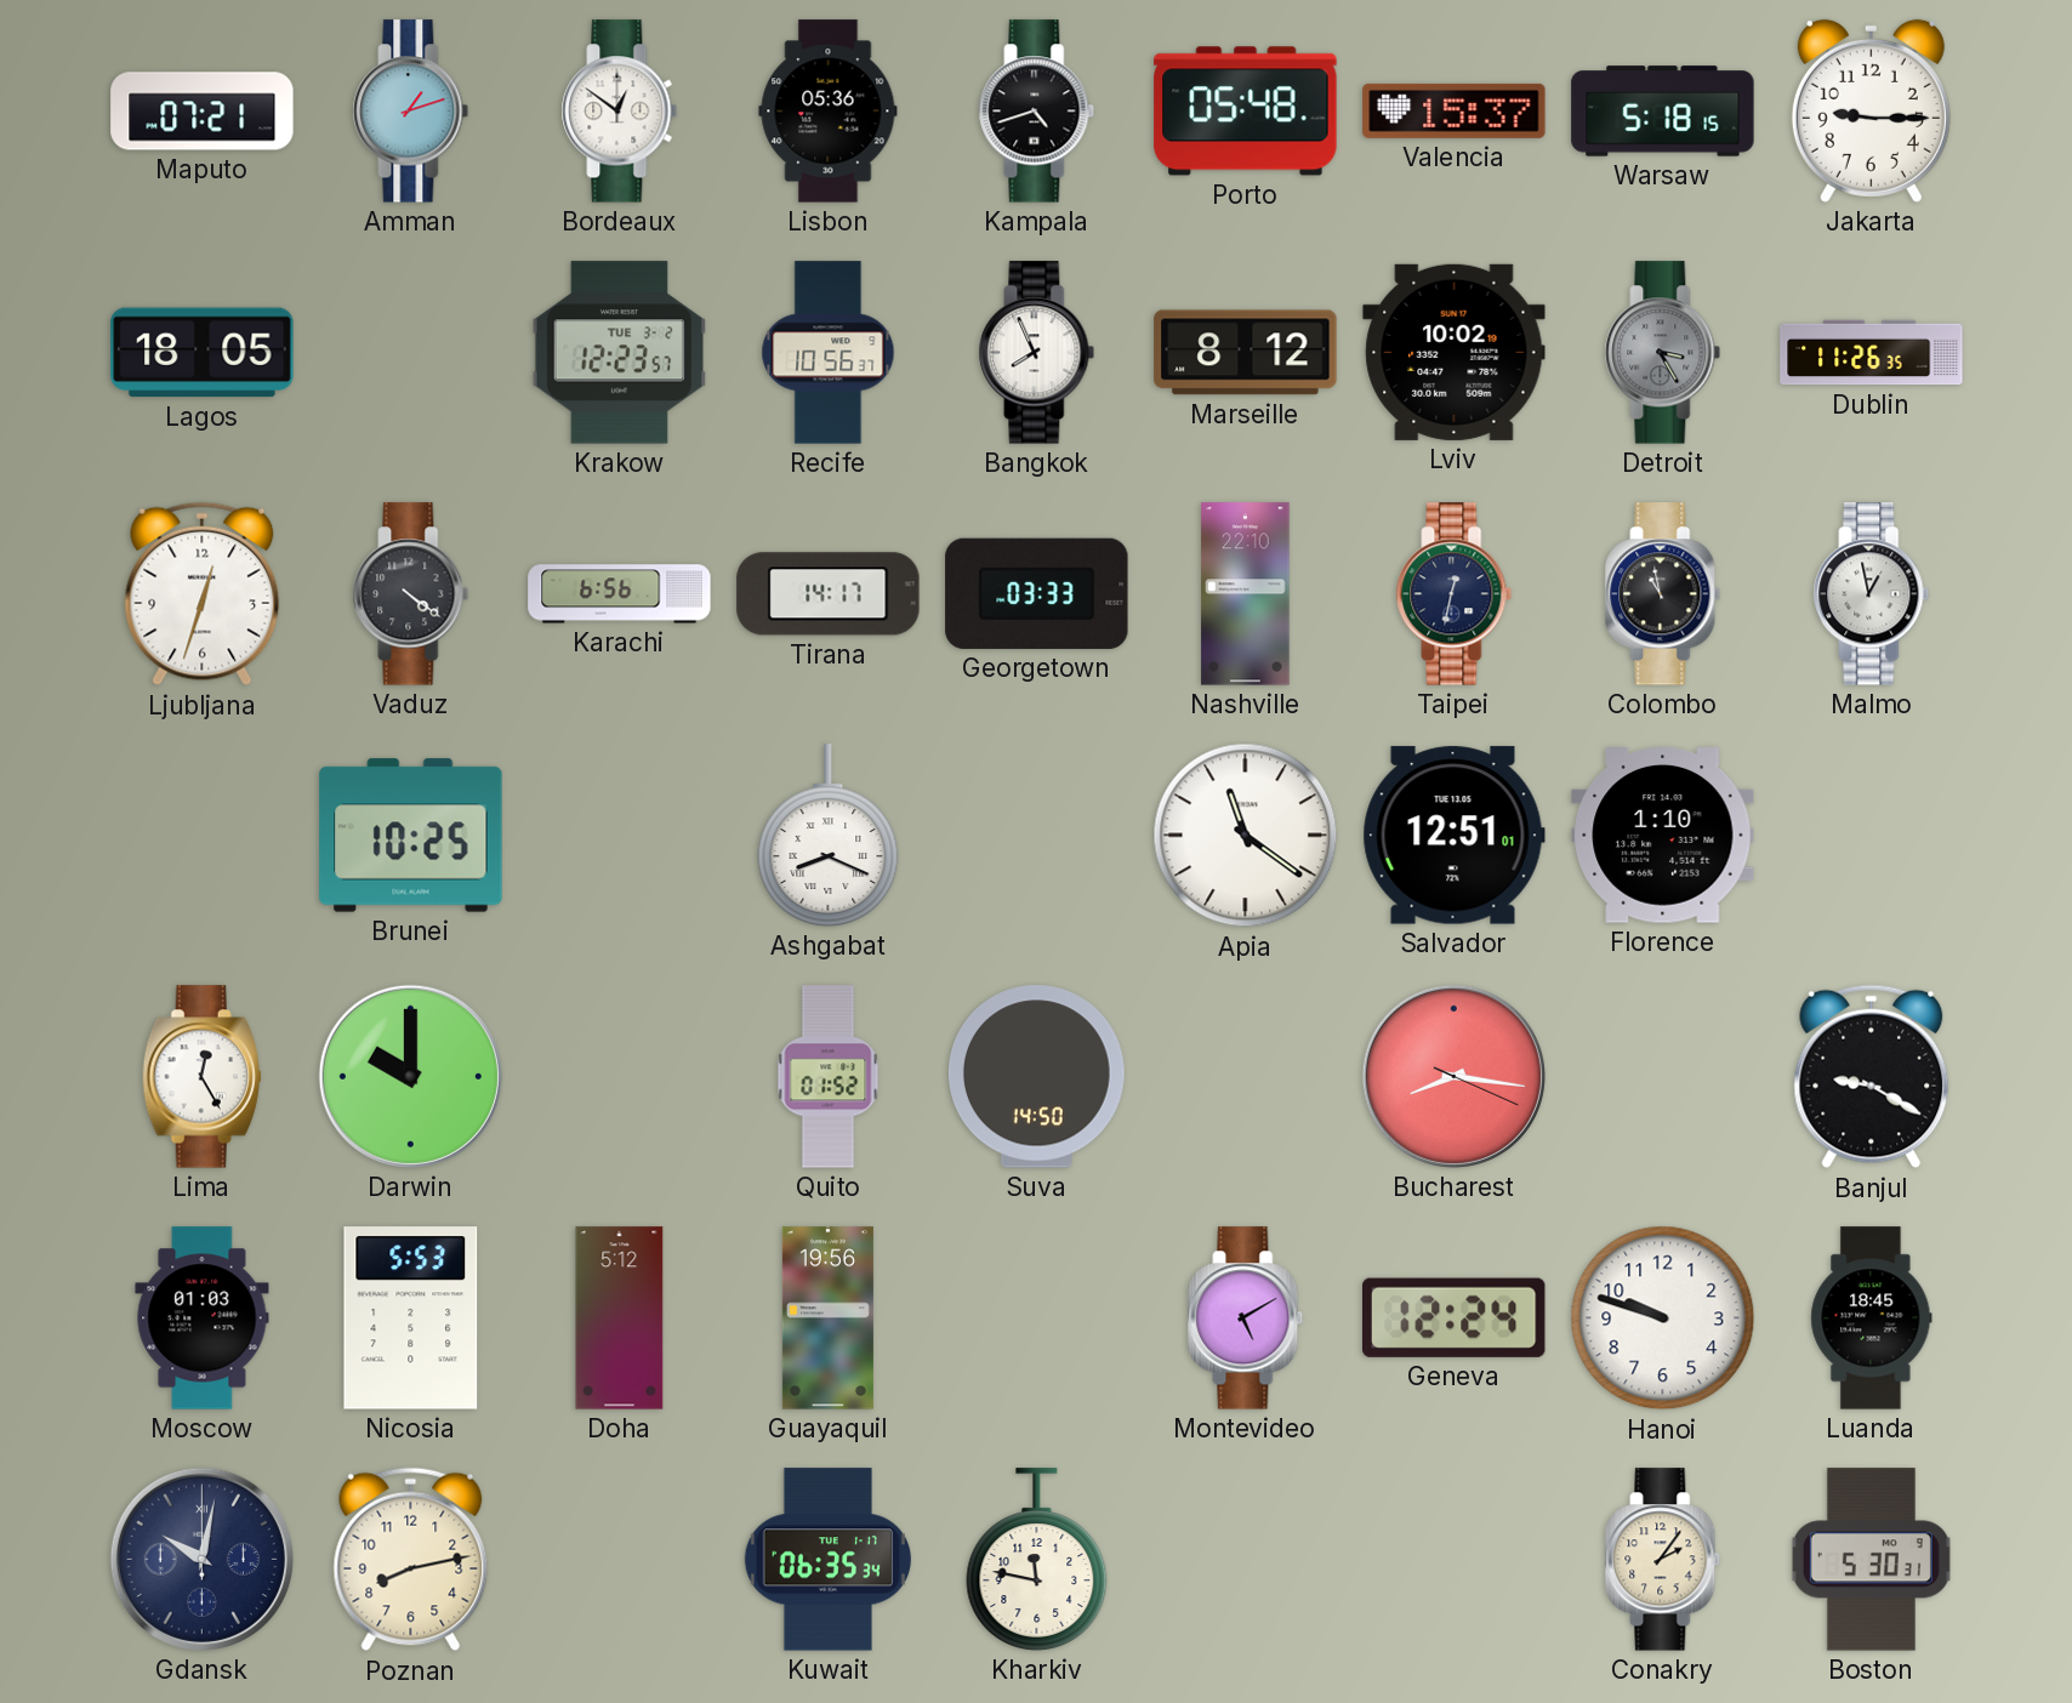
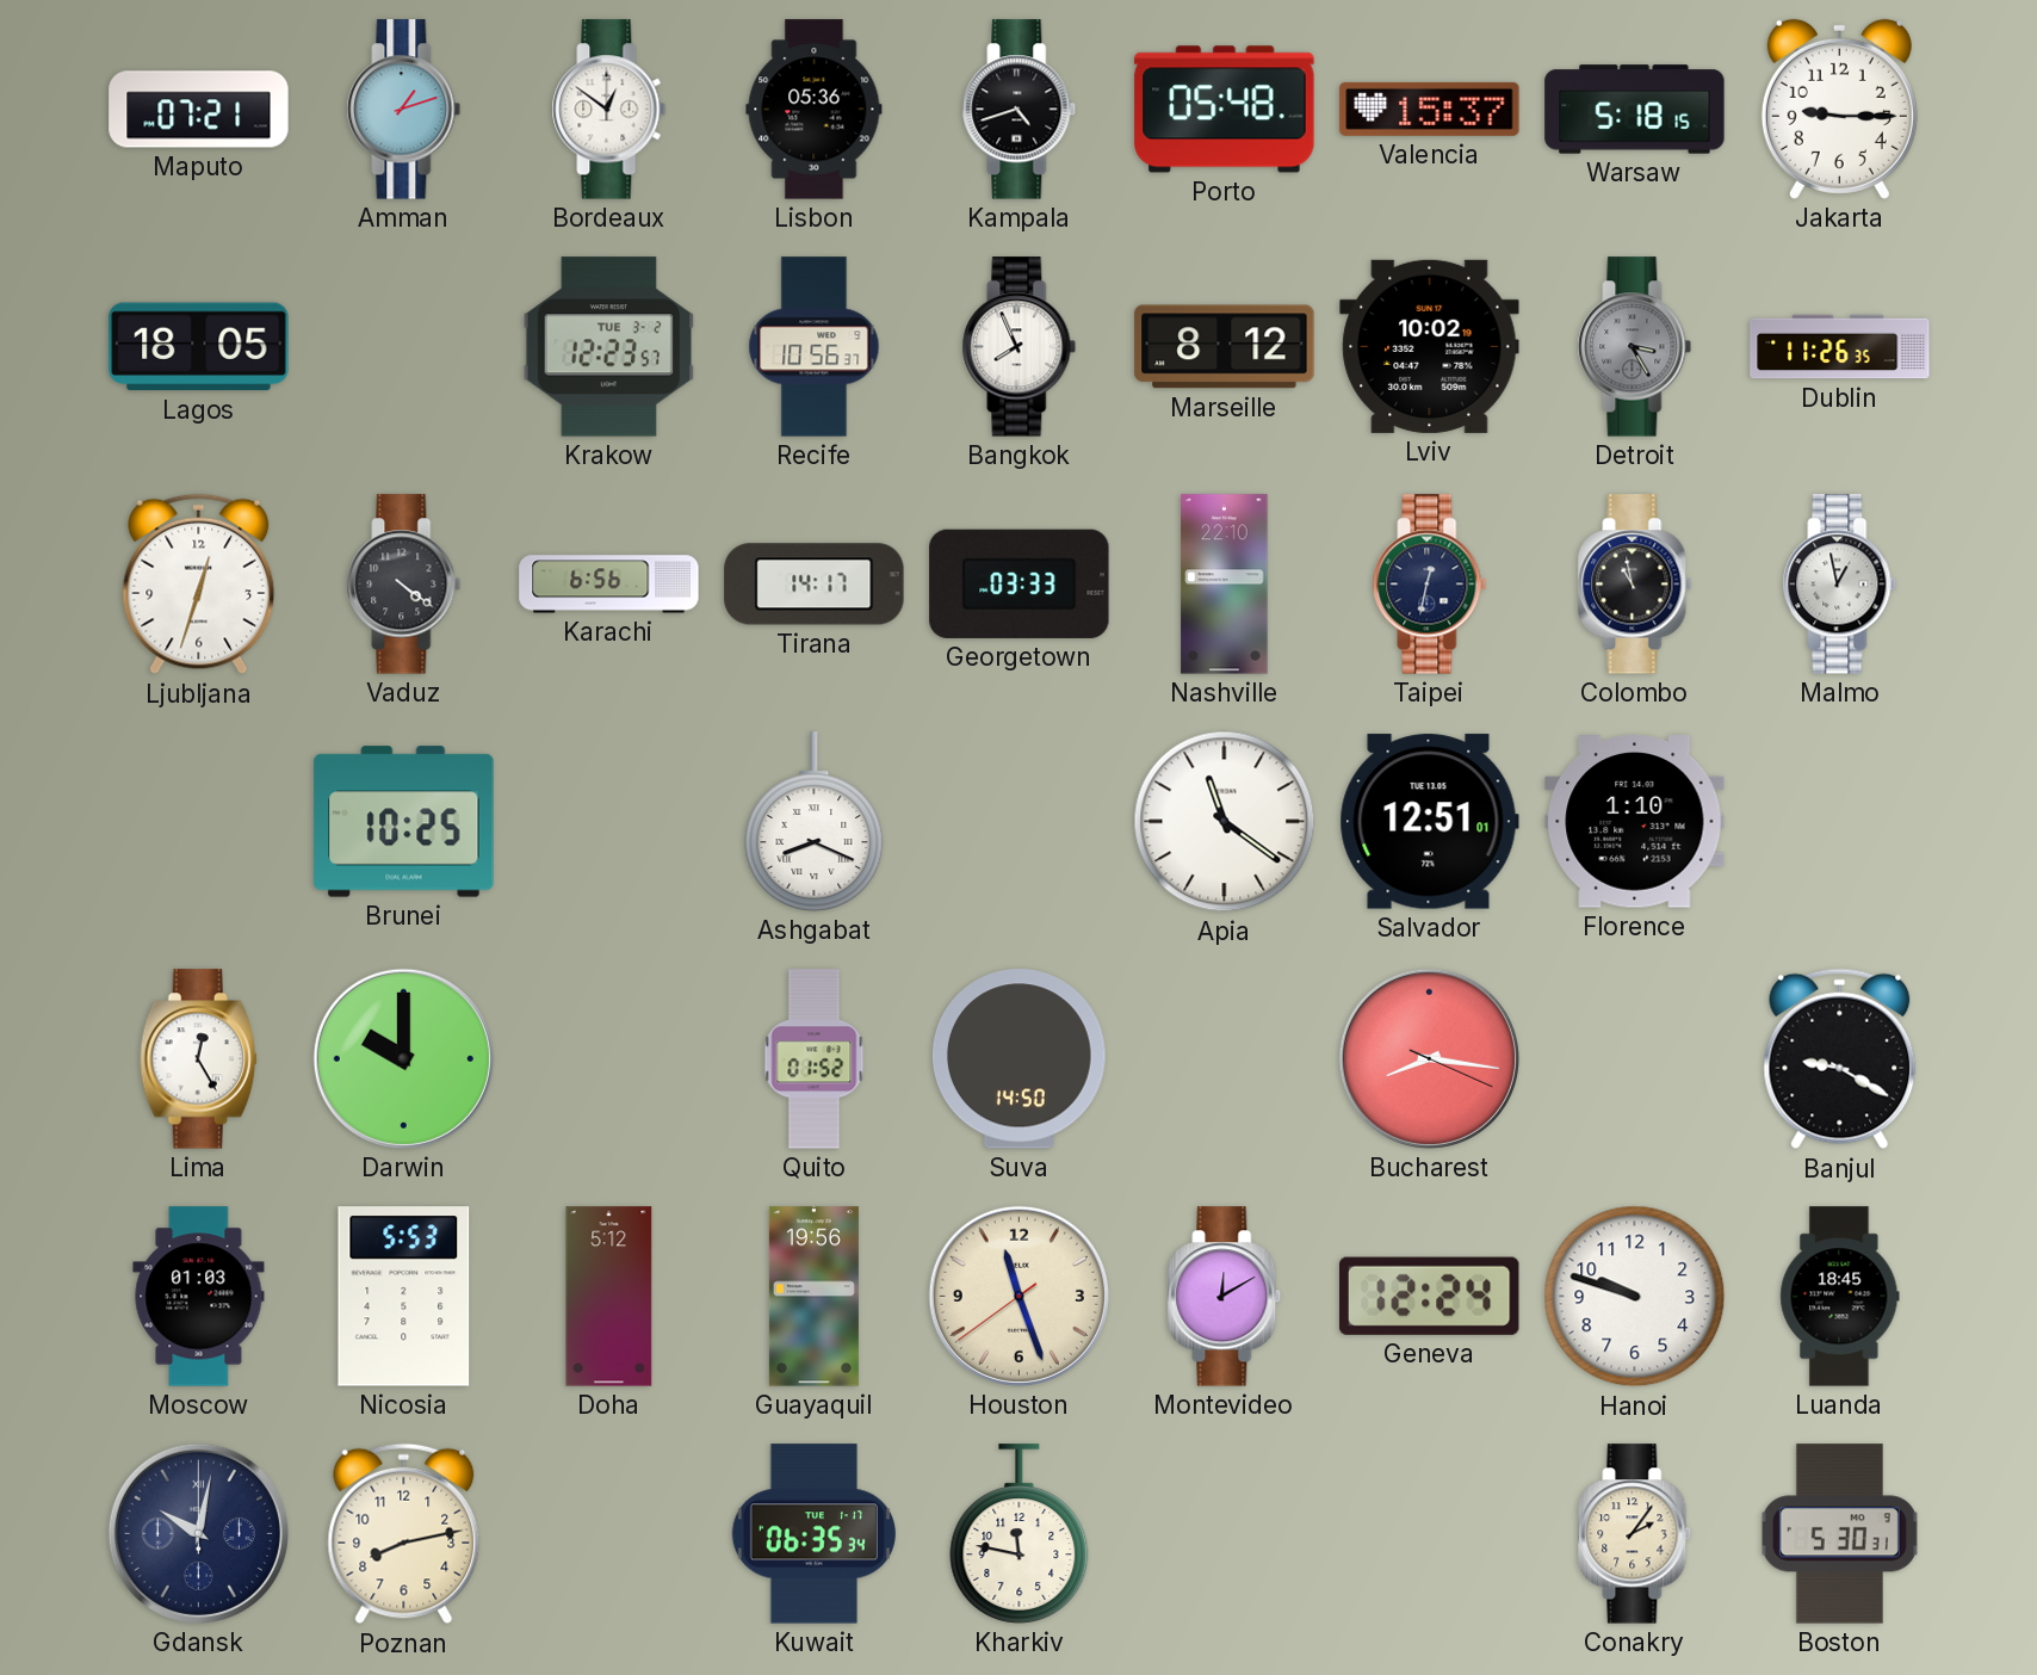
Houston: none -> 11:26 (1018, 1296)
Montevideo: 5:10 -> 12:10 (1225, 1297)
